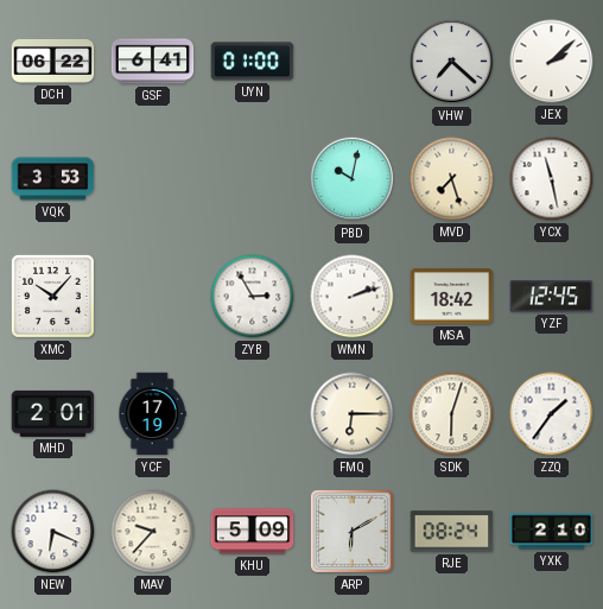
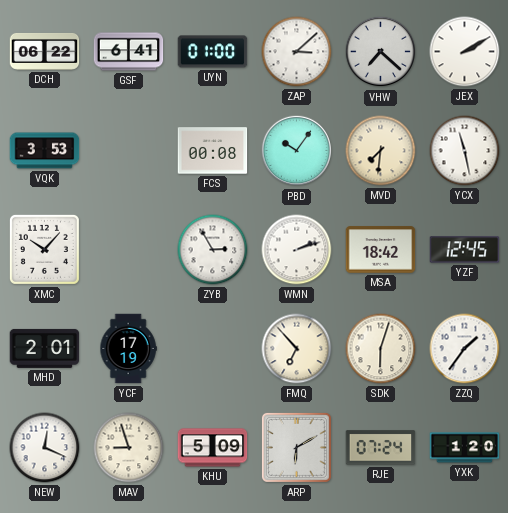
ZAP: none -> 3:08 (297, 52)
JEX: 2:08 -> 2:10 (465, 52)
FCS: none -> 00:08 (213, 151)
PBD: 10:02 -> 10:06 (297, 151)
MVD: 7:27 -> 7:31 (381, 151)
FMQ: 6:15 -> 6:53 (297, 349)
NEW: 6:19 -> 12:19 (45, 448)
MAV: 9:37 -> 8:57 (129, 448)
RJE: 08:24 -> 07:24 (381, 448)
YXK: 2:10 -> 1:20 (465, 448)
